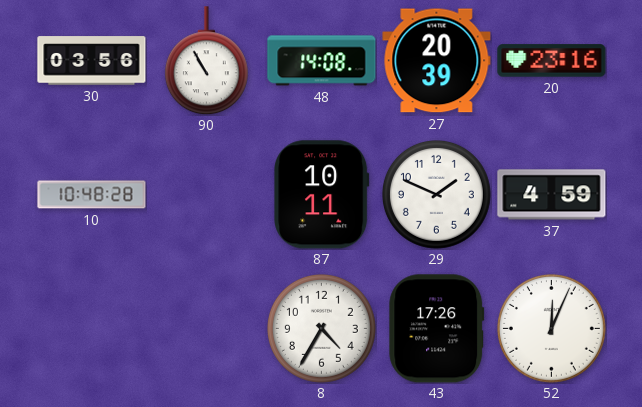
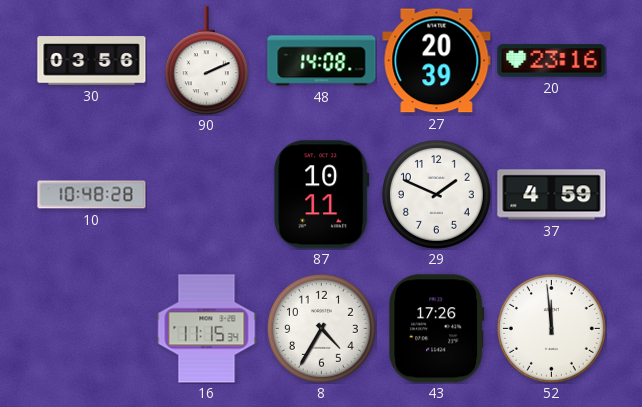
90: 10:55 -> 2:11 (206, 61)
16: none -> 11:15 (207, 329)
52: 12:04 -> 11:59 (551, 328)
